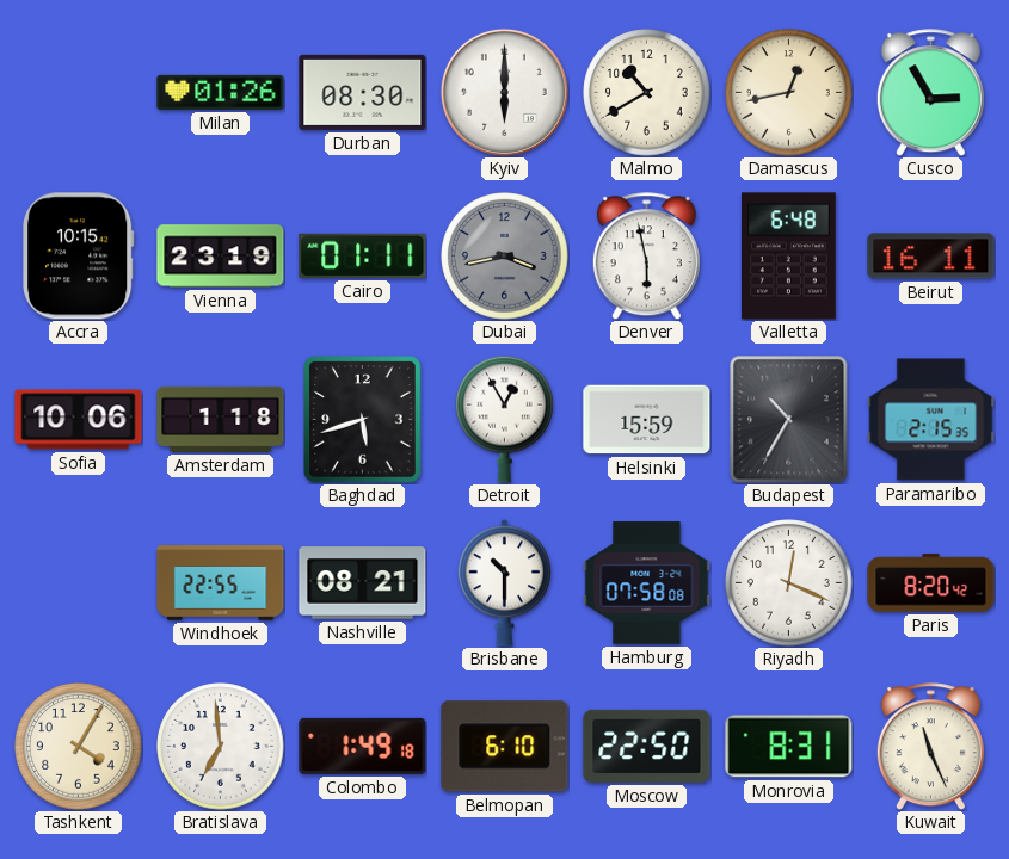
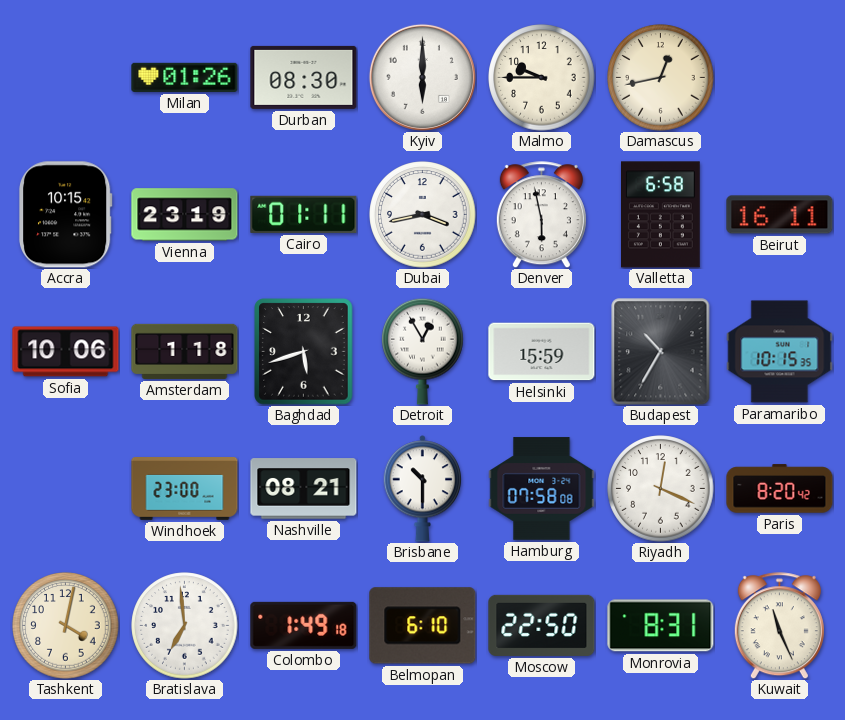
Malmo: 10:40 -> 9:45 (542, 78)
Cusco: 2:55 -> none (930, 93)
Dubai dial: grey -> white (423, 215)
Valletta: 6:48 -> 6:58 (661, 215)
Paramaribo: 2:15 -> 10:15 (780, 352)
Windhoek: 22:55 -> 23:00 (185, 489)
Tashkent: 4:05 -> 4:02 (66, 626)
